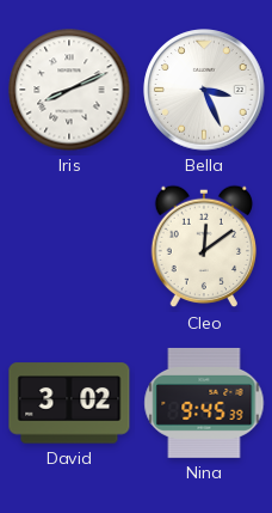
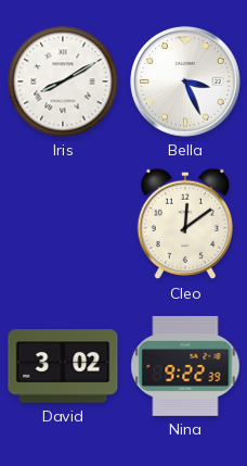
Iris: 8:11 -> 8:10 (63, 81)
Nina: 9:45 -> 9:22 (185, 366)
